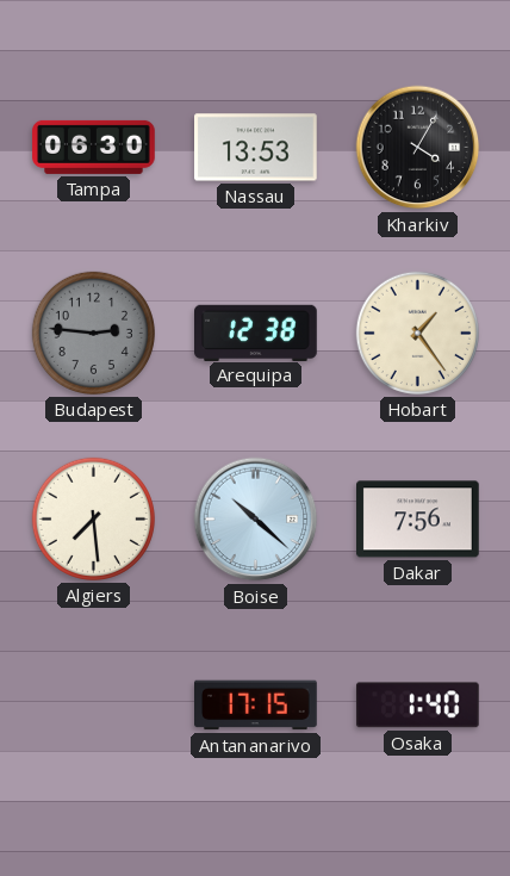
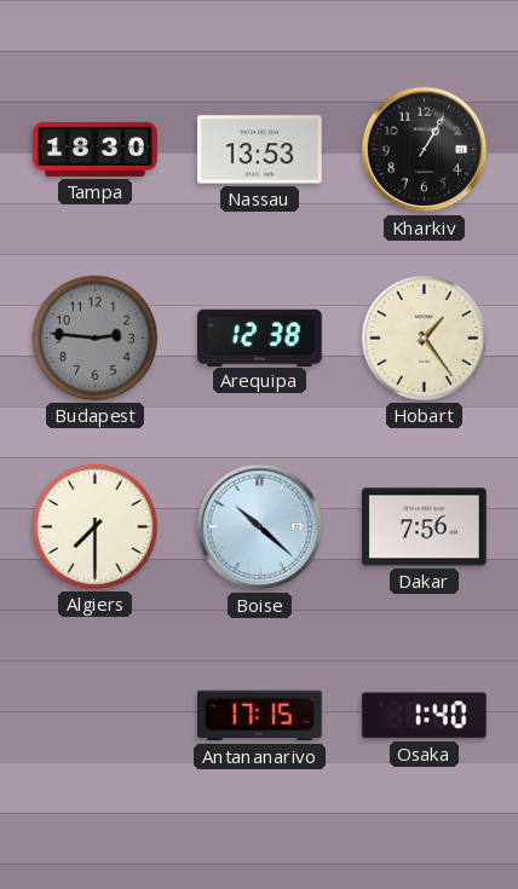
Tampa: 06:30 -> 18:30 (96, 149)
Kharkiv: 4:05 -> 1:05 (425, 150)
Algiers: 7:29 -> 7:30 (94, 526)
